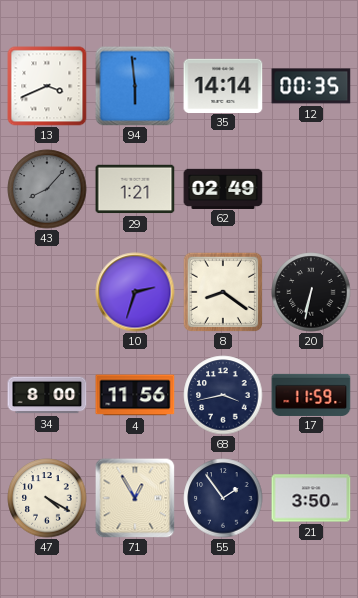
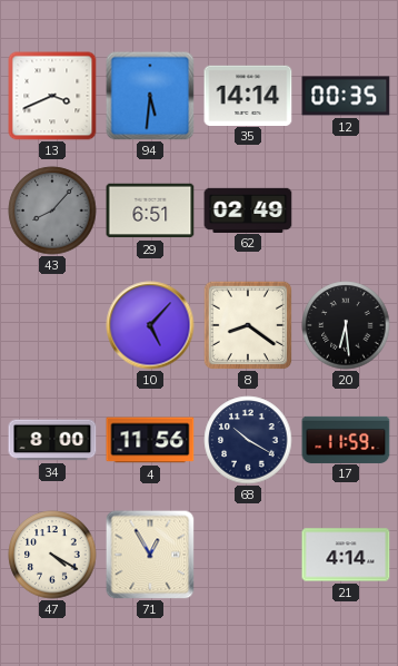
94: 5:59 -> 5:31 (150, 96)
29: 1:21 -> 6:51 (150, 210)
10: 2:33 -> 5:07 (150, 325)
20: 6:32 -> 6:29 (346, 325)
68: 3:43 -> 10:20 (248, 440)
55: 1:54 -> none (223, 498)
21: 3:50 -> 4:14 (346, 555)
